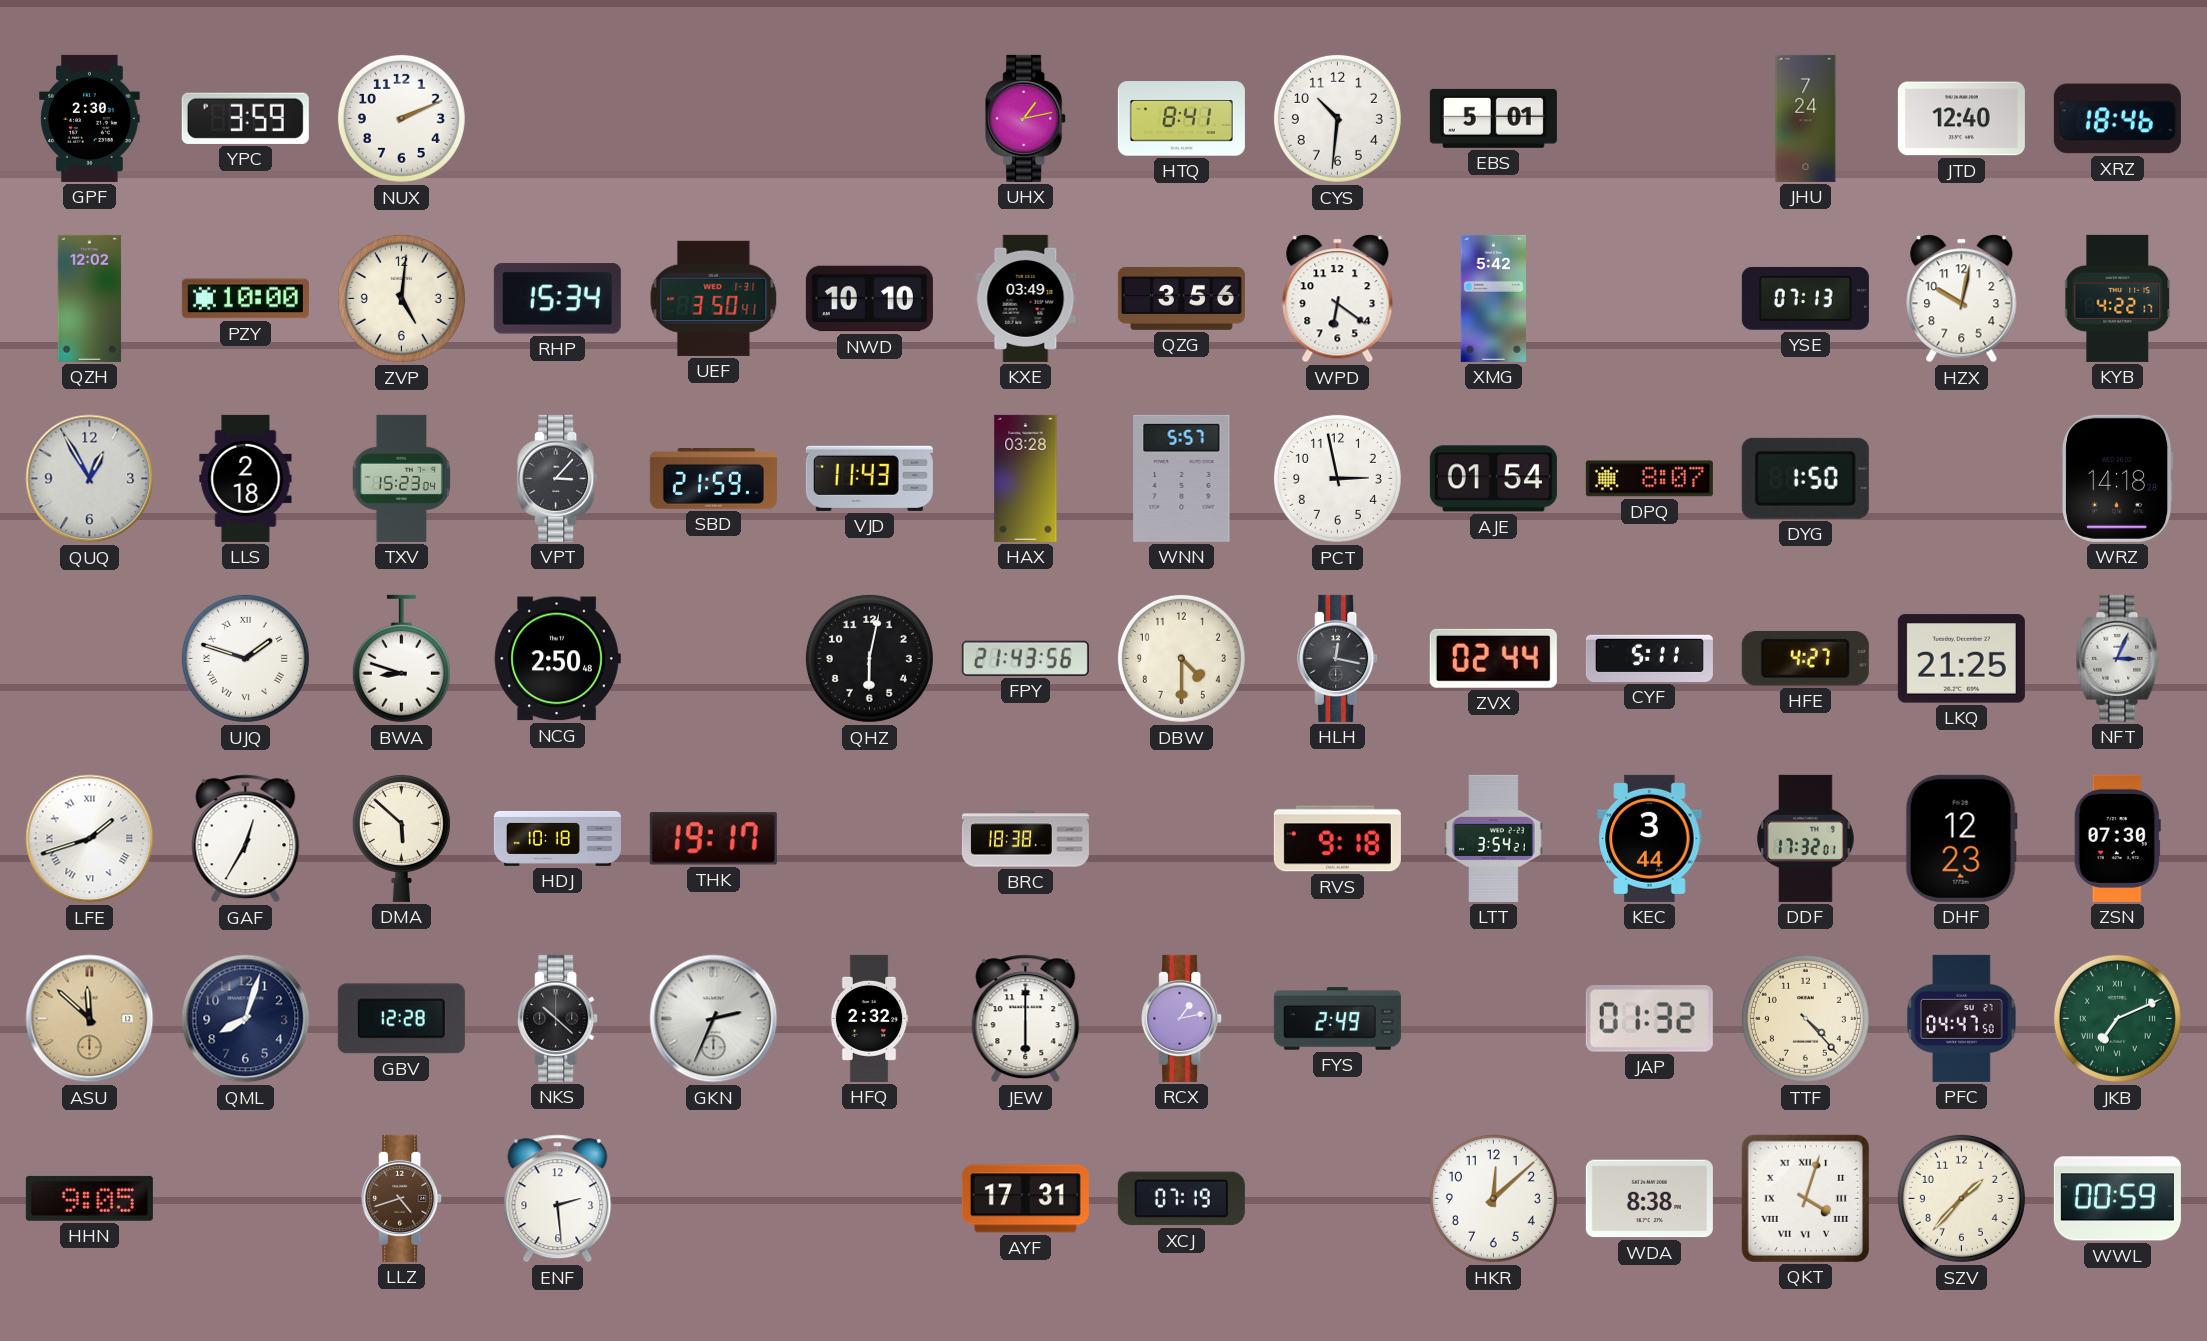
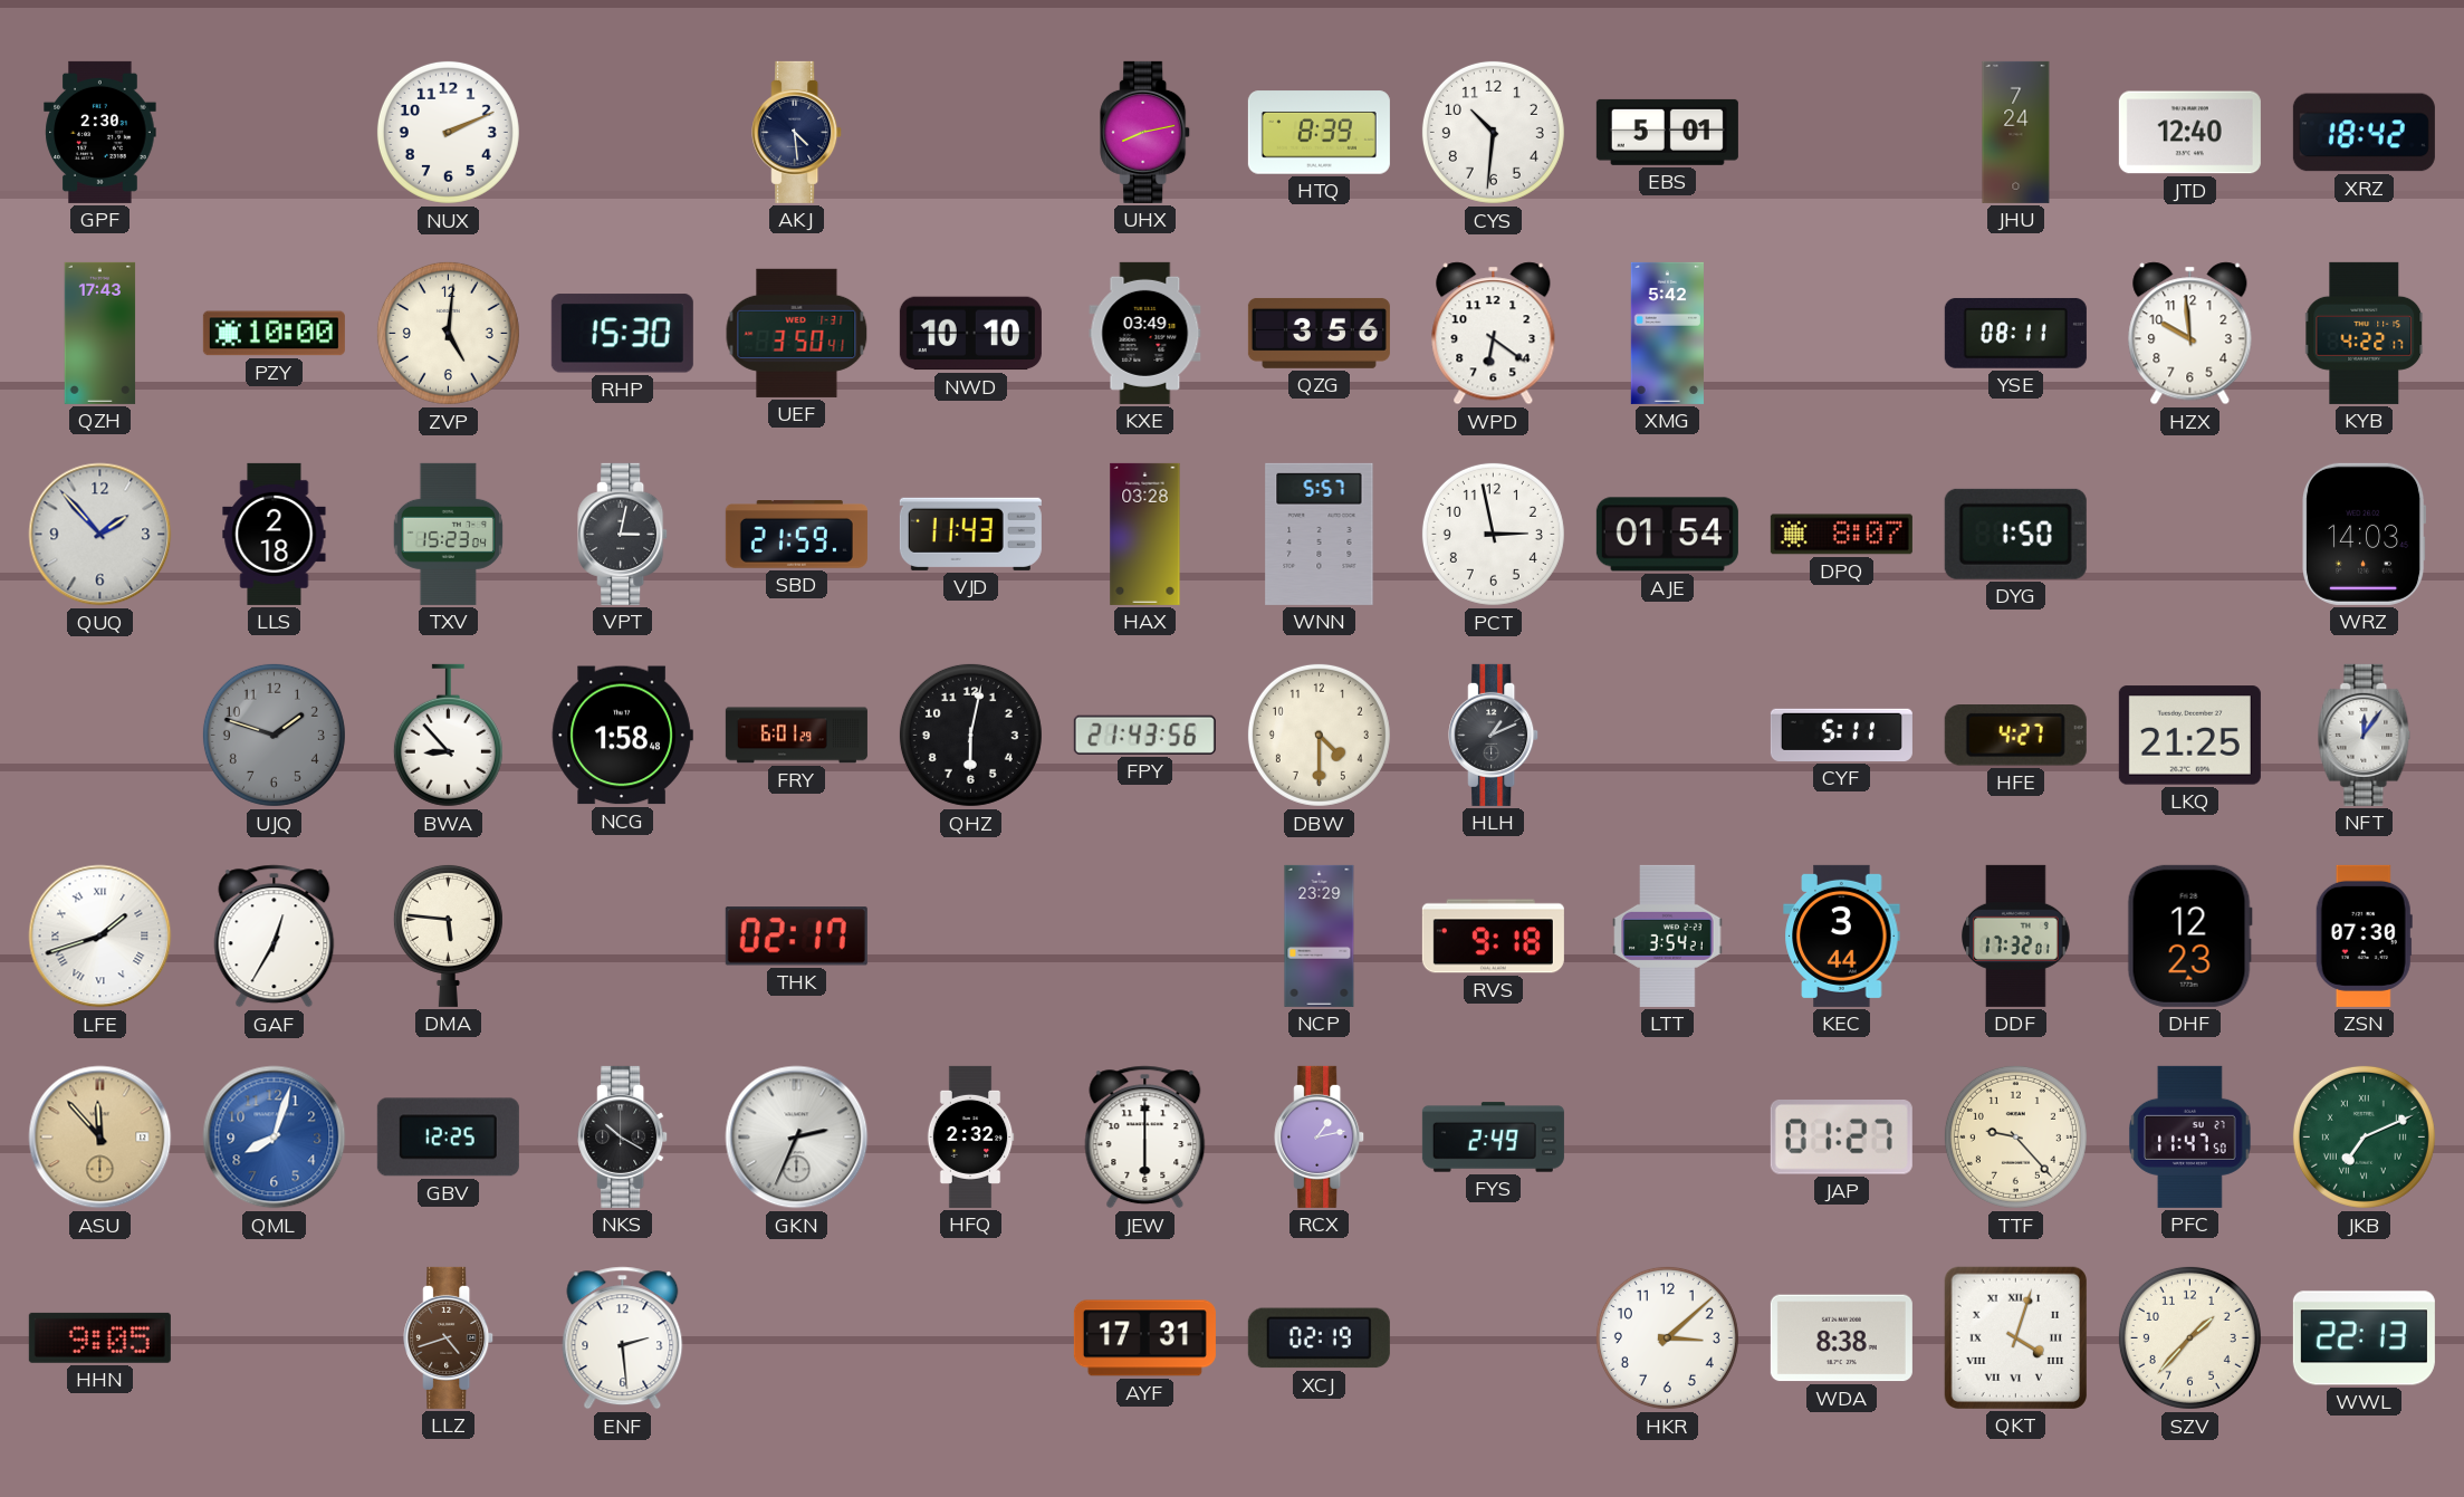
YPC: 3:59 -> none (245, 118)
AKJ: none -> 4:29 (797, 132)
UHX: 1:13 -> 8:13 (1145, 132)
HTQ: 8:41 -> 8:39 (1319, 133)
XRZ: 18:46 -> 18:42 (2364, 133)
QZH: 12:02 -> 17:43 (100, 333)
RHP: 15:34 -> 15:30 (622, 334)
YSE: 07:13 -> 08:11 (2015, 333)
HZX: 10:02 -> 9:59 (2190, 334)
QUQ: 12:55 -> 1:53 (100, 535)
VPT: 3:07 -> 3:02 (623, 534)
WRZ: 14:18 -> 14:03 (2365, 534)
UJQ dial: white -> grey (274, 735)
UJQ numerals: Roman -> Arabic (274, 735)
BWA: 8:48 -> 8:53 (448, 736)
NCG: 2:50 -> 1:58 (622, 736)
FRY: none -> 6:01 (796, 736)
HLH: 12:17 -> 1:11 (1494, 735)
ZVX: 02:44 -> none (1493, 658)
NFT: 3:04 -> 12:06 (2365, 735)
DMA: 5:52 -> 5:46 (448, 935)
HDJ: 10:18 -> none (557, 838)
THK: 19:17 -> 02:17 (796, 937)
BRC: 18:38 -> none (1025, 839)
NCP: none -> 23:29 (1320, 935)
ASU: 11:52 -> 11:53 (100, 1138)
QML dial: navy -> blue (275, 1138)
GBV: 12:28 -> 12:25 (448, 1138)
NKS: 10:22 -> 10:20 (623, 1136)
JAP: 01:32 -> 01:27 (1841, 1138)
TTF: 4:23 -> 9:23 (2015, 1136)
PFC: 04:47 -> 11:47 (2190, 1136)
XCJ: 07:19 -> 02:19 (1319, 1338)
HKR: 12:08 -> 3:08 (1667, 1337)
WWL: 00:59 -> 22:13 (2364, 1338)
